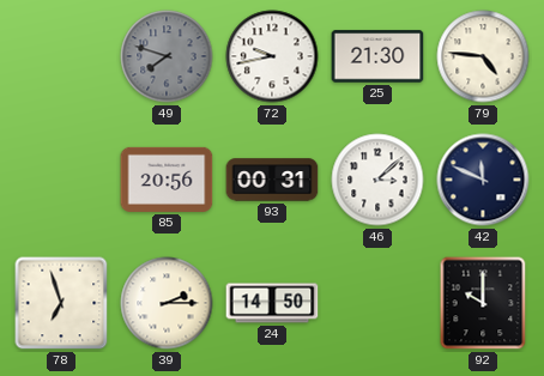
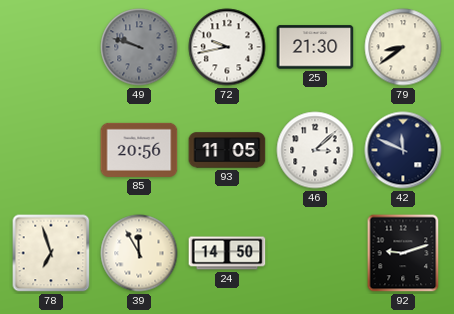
49: 7:48 -> 9:48 (139, 47)
79: 4:46 -> 8:39 (403, 47)
93: 00:31 -> 11:05 (227, 150)
39: 2:15 -> 11:55 (139, 253)
92: 10:00 -> 9:12 (403, 253)
